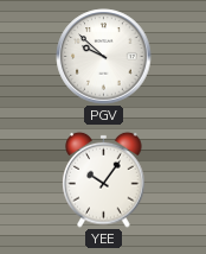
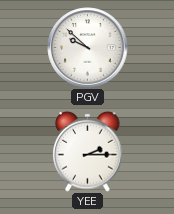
YEE: 10:06 -> 2:15 (88, 151)
